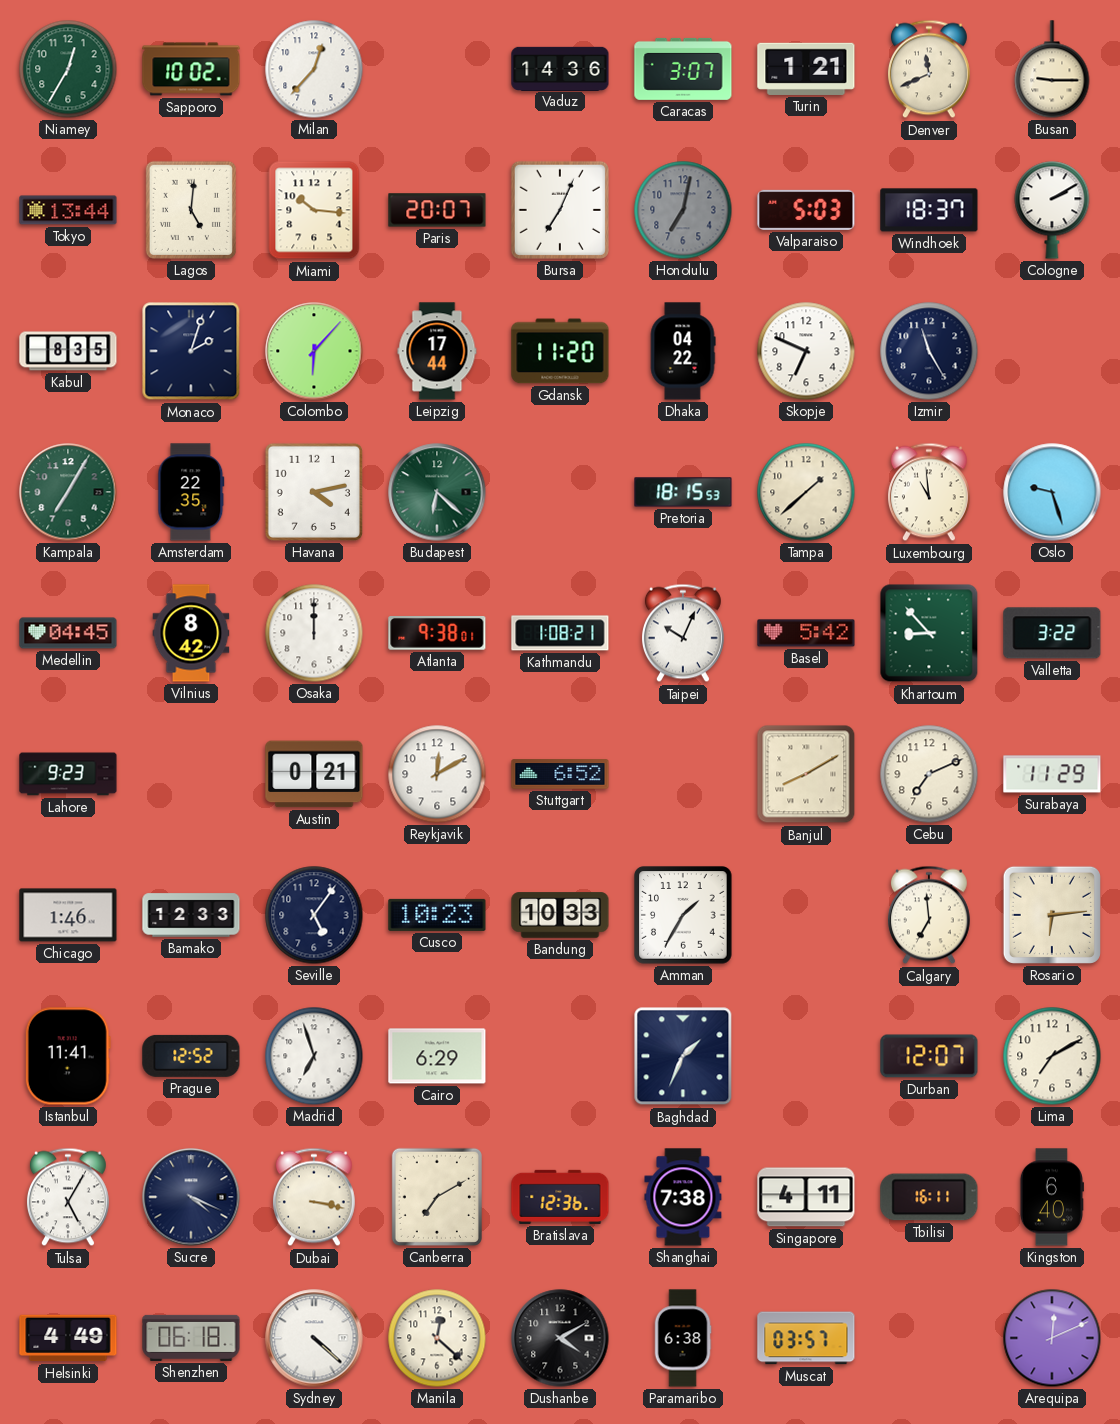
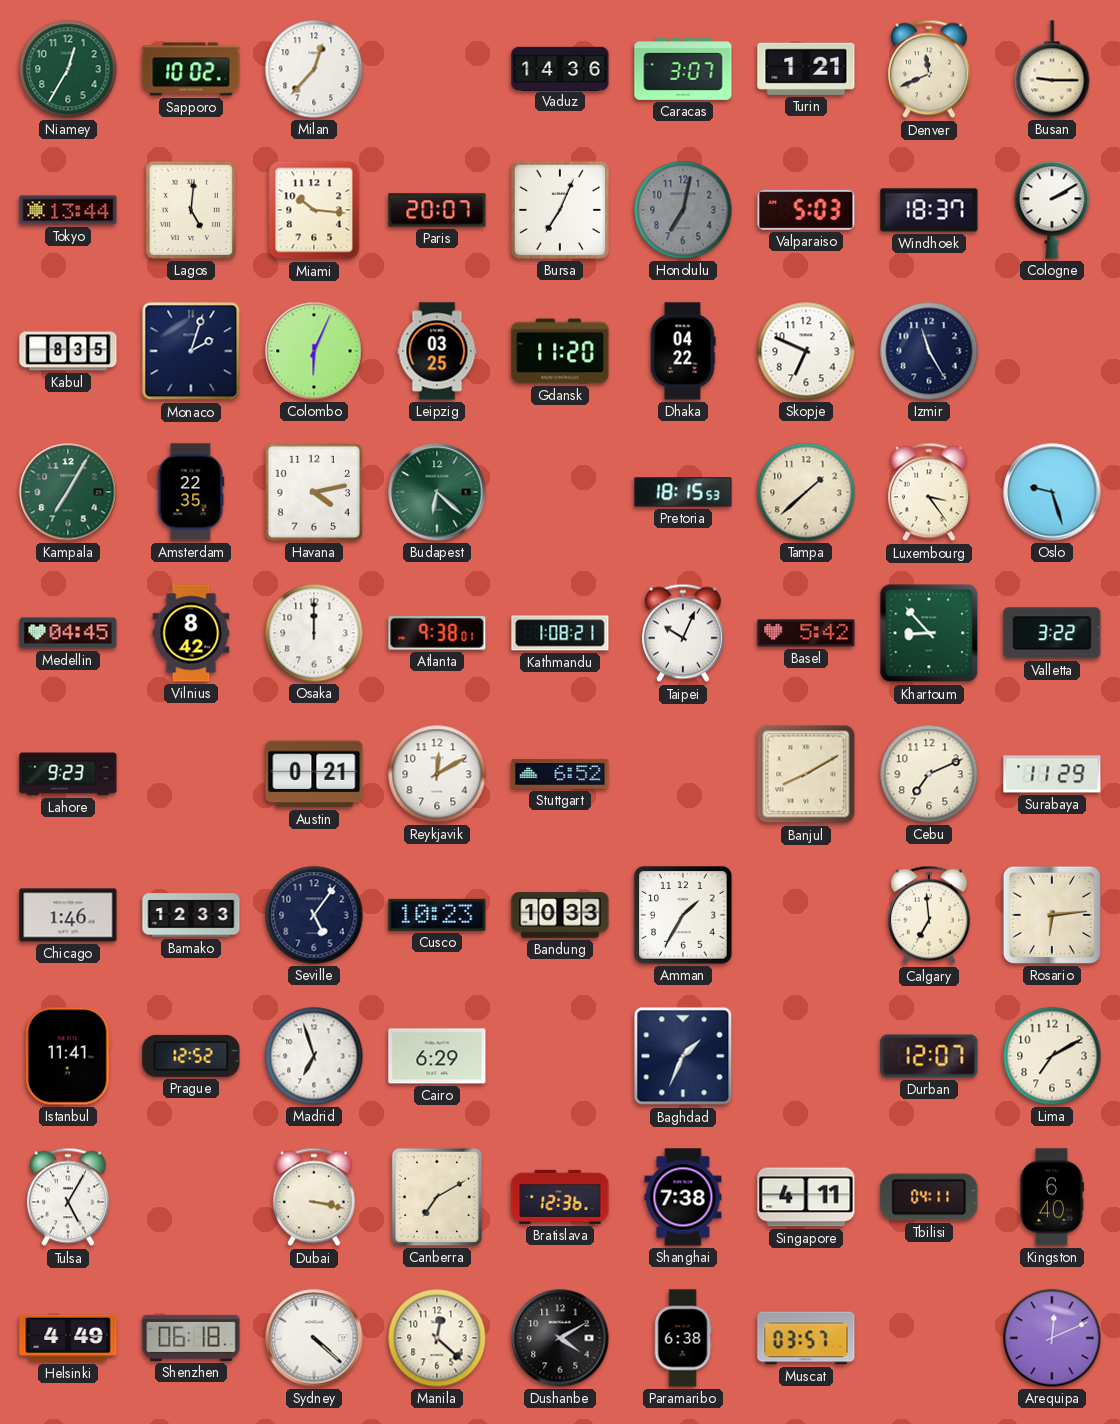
Colombo: 6:07 -> 6:04 (314, 351)
Leipzig: 17:44 -> 03:25 (437, 351)
Luxembourg: 10:59 -> 3:24 (929, 492)
Sucre: 4:19 -> none (191, 1197)
Tbilisi: 16:11 -> 04:11 (929, 1197)
